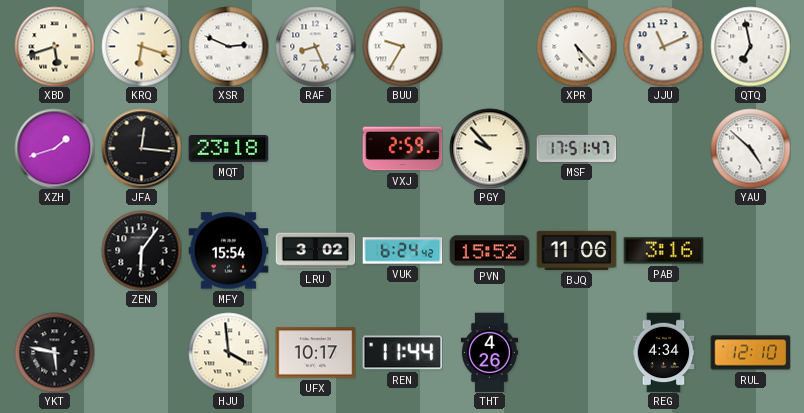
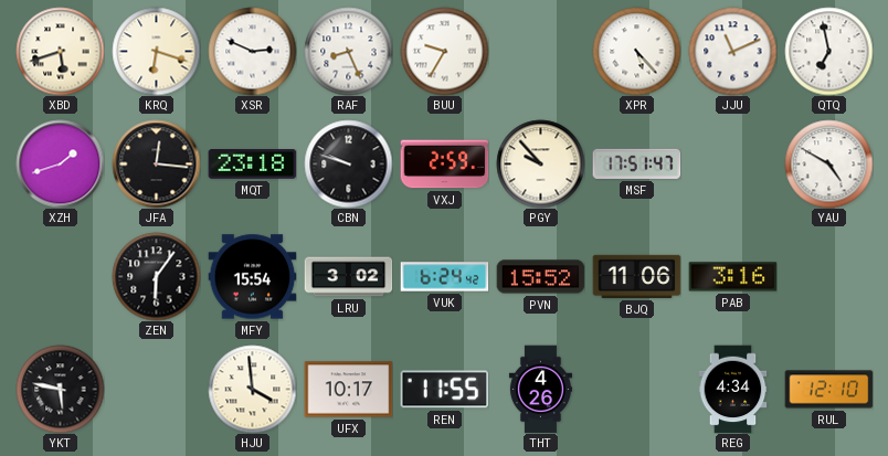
CBN: none -> 9:48 (348, 163)
YAU: 4:52 -> 4:50 (828, 163)
REN: 11:44 -> 11:55 (444, 390)
